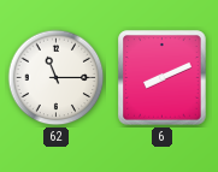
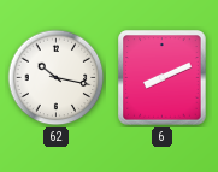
62: 11:15 -> 10:17 (57, 78)
